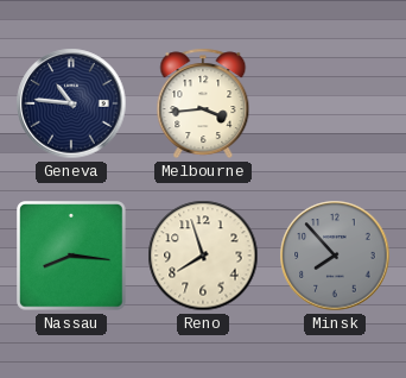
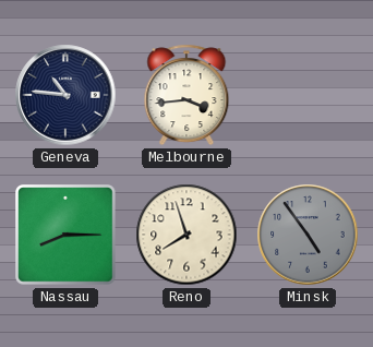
Nassau: 8:16 -> 8:15 (65, 235)
Minsk: 7:53 -> 4:54 (308, 235)
